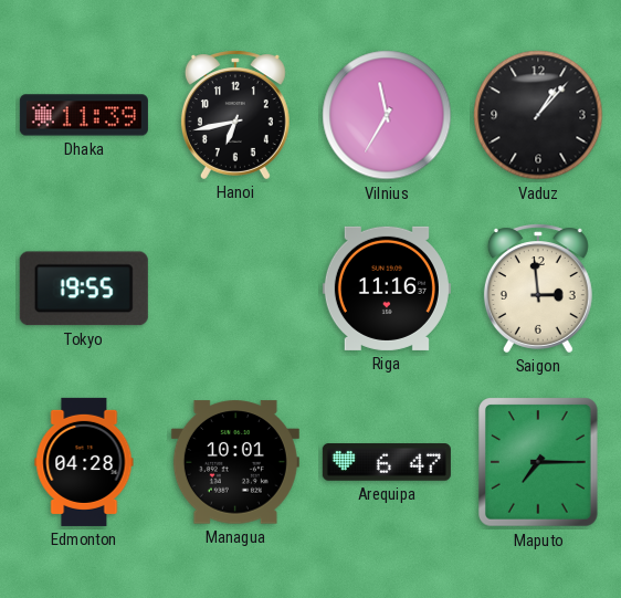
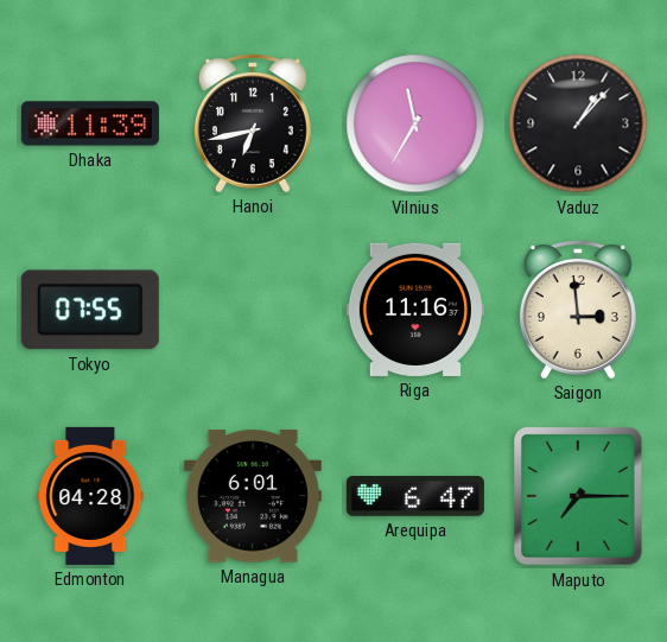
Tokyo: 19:55 -> 07:55 (90, 310)
Managua: 10:01 -> 6:01 (253, 496)
